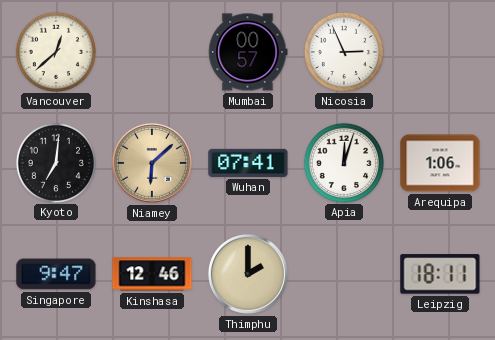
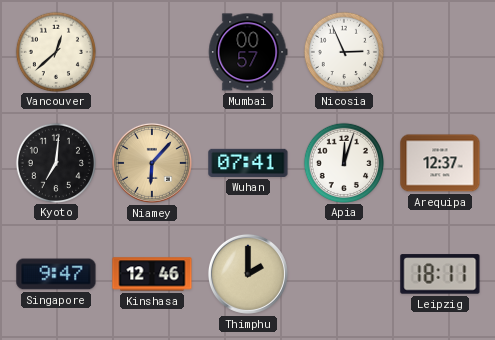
Niamey: 6:08 -> 6:07 (152, 163)
Arequipa: 1:06 -> 12:37 (440, 163)
